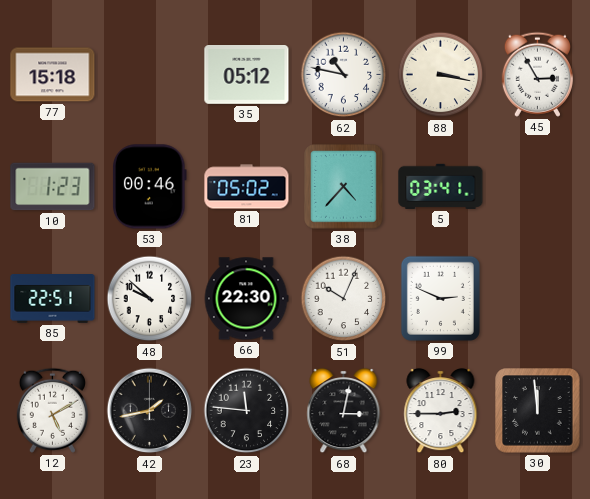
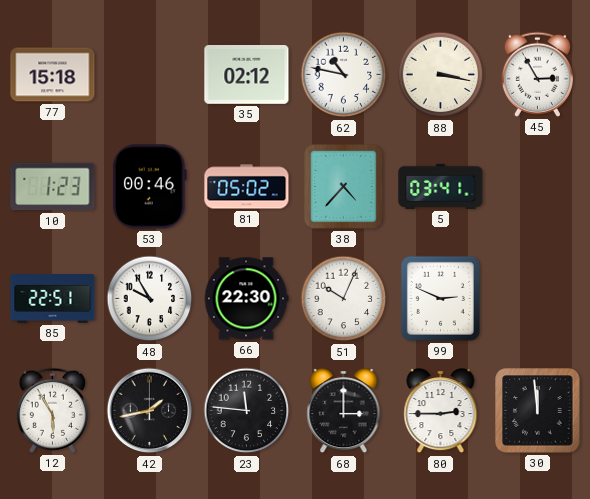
35: 05:12 -> 02:12 (247, 75)
48: 9:52 -> 9:55 (150, 299)
12: 5:10 -> 5:55 (52, 410)
68: 3:02 -> 3:00 (344, 411)
